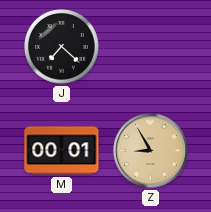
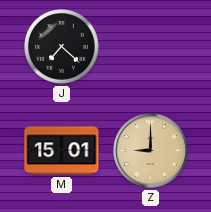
M: 00:01 -> 15:01 (62, 151)
Z: 8:55 -> 9:00 (151, 151)
